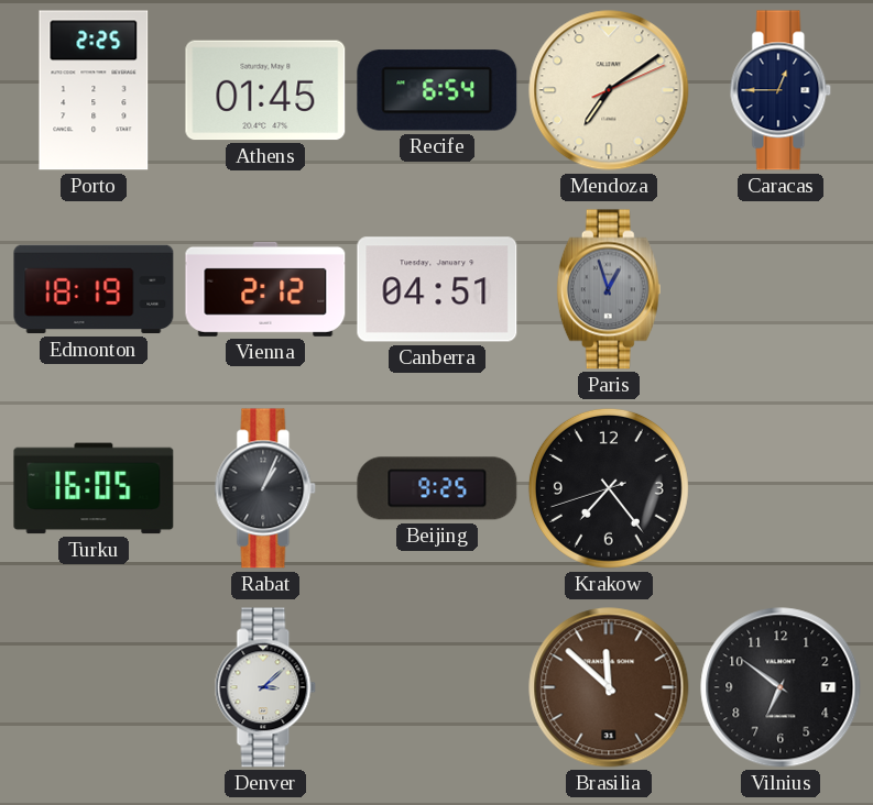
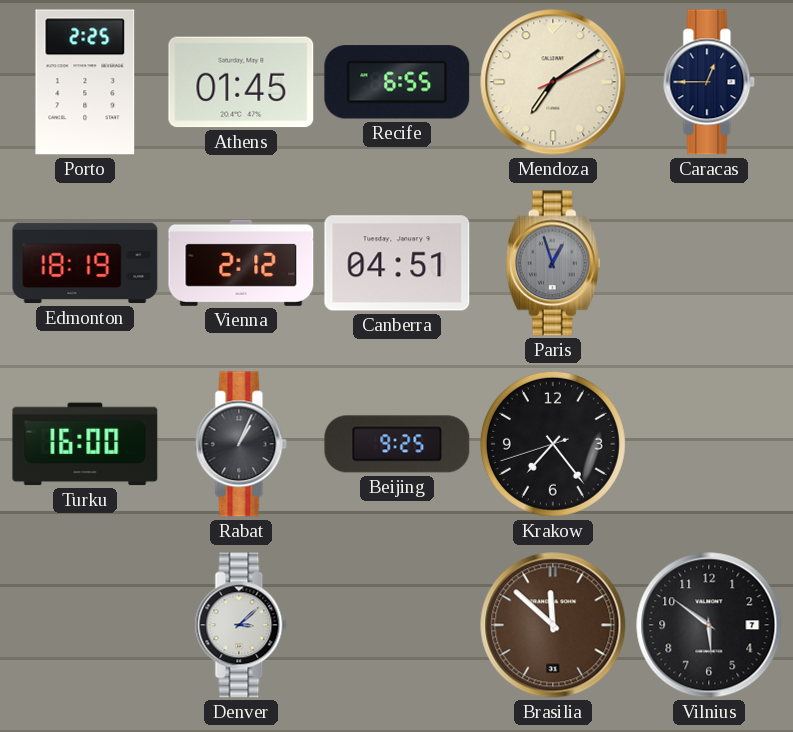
Recife: 6:54 -> 6:55 (397, 82)
Turku: 16:05 -> 16:00 (85, 444)
Vilnius: 6:51 -> 5:51 (709, 625)
